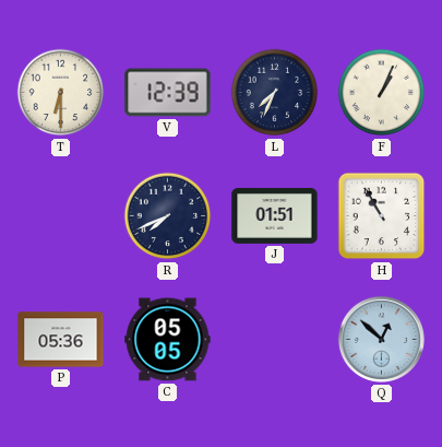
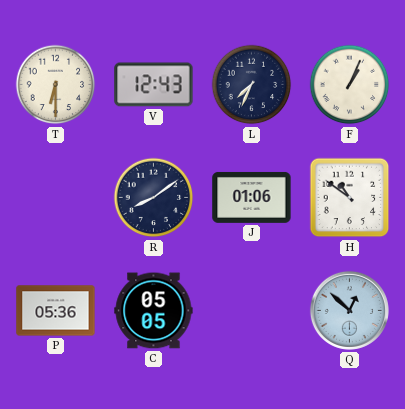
V: 12:39 -> 12:43 (154, 85)
R: 7:41 -> 8:09 (154, 198)
J: 01:51 -> 01:06 (252, 197)
H: 10:55 -> 10:51 (350, 198)
